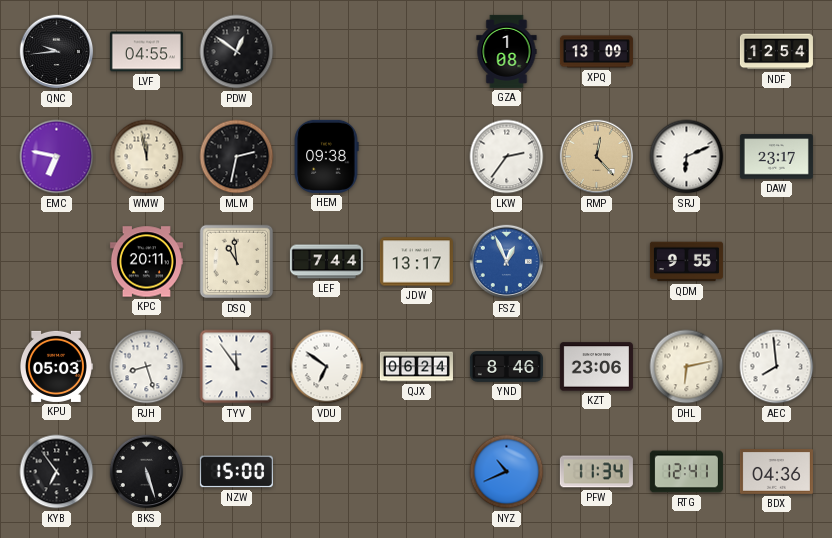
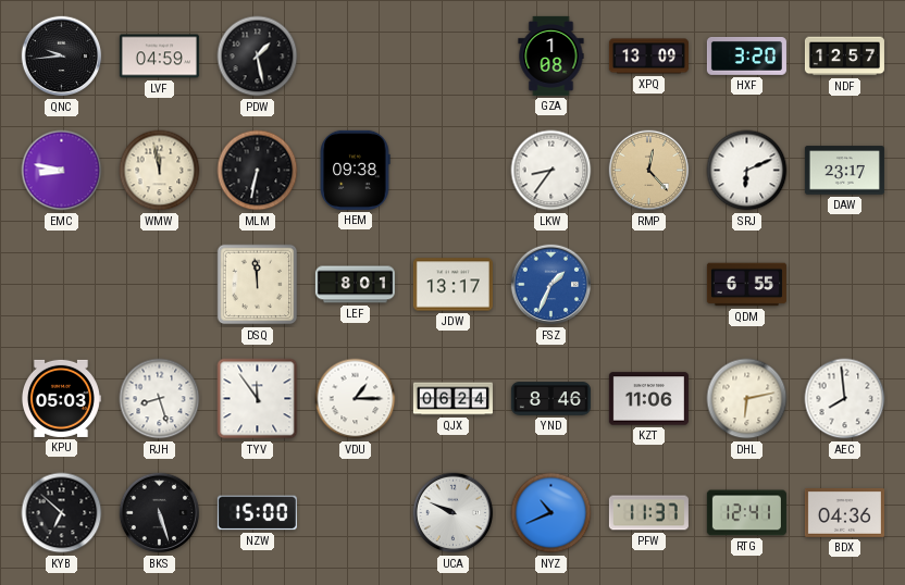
LVF: 04:55 -> 04:59 (159, 57)
PDW: 12:51 -> 1:28 (258, 57)
HXF: none -> 3:20 (746, 55)
NDF: 12:54 -> 12:57 (844, 57)
EMC: 6:47 -> 8:47 (62, 171)
MLM: 2:32 -> 6:32 (258, 171)
LKW: 2:36 -> 8:36 (551, 171)
KPC: 20:11 -> none (146, 262)
DSQ: 10:59 -> 11:59 (258, 285)
LEF: 7:44 -> 8:01 (355, 285)
FSZ: 12:56 -> 1:34 (551, 285)
QDM: 9:55 -> 6:55 (746, 285)
VDU: 6:51 -> 1:15 (356, 399)
KZT: 23:06 -> 11:06 (648, 399)
KYB: 6:54 -> 6:52 (62, 513)
UCA: none -> 9:49 (454, 513)
PFW: 11:34 -> 11:37 (648, 513)
